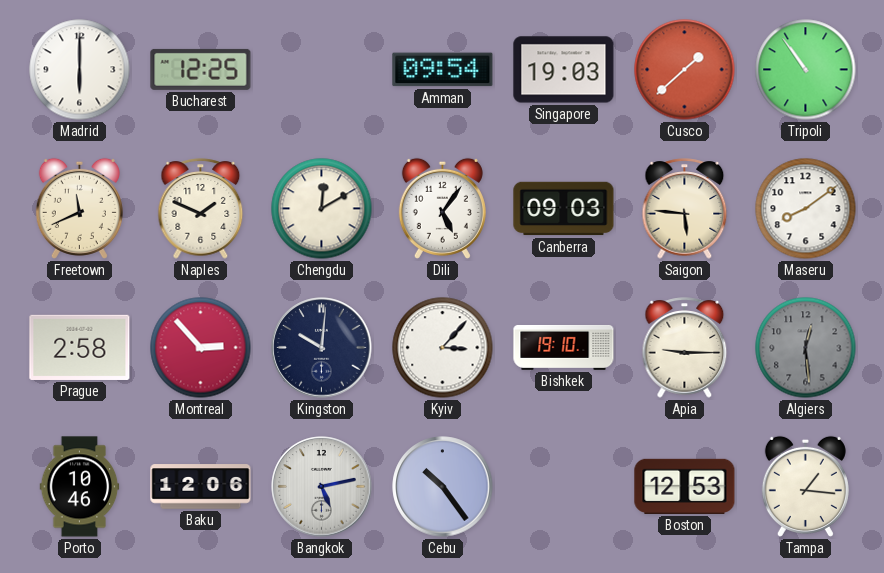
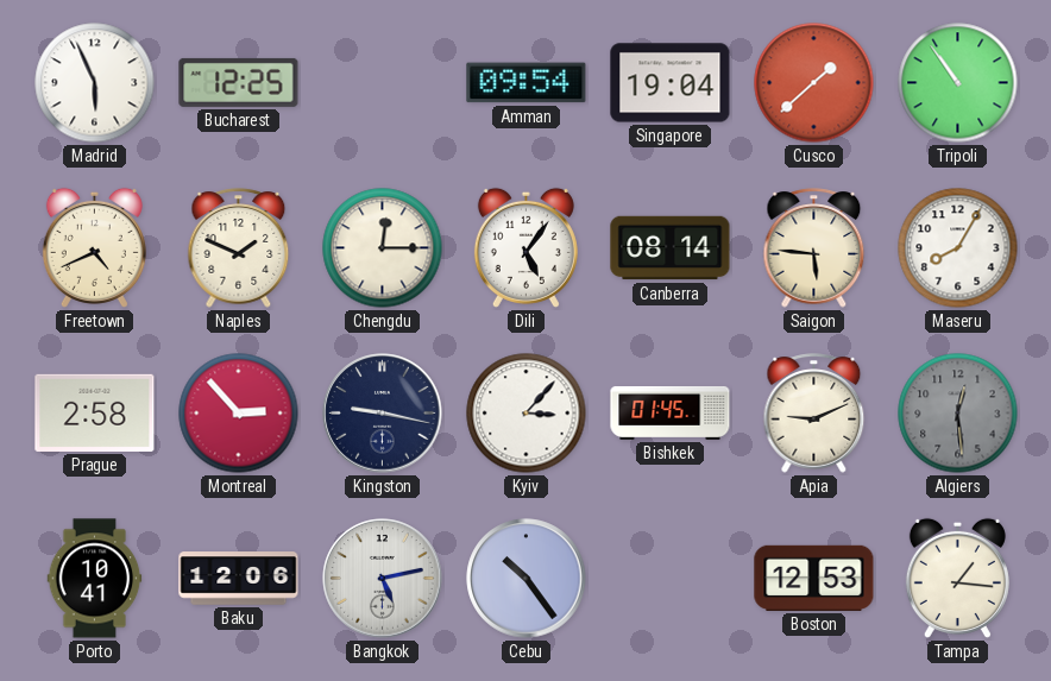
Madrid: 6:00 -> 5:56 (95, 83)
Singapore: 19:03 -> 19:04 (671, 83)
Freetown: 11:41 -> 4:41 (94, 247)
Chengdu: 12:10 -> 12:15 (383, 248)
Canberra: 09:03 -> 08:14 (671, 248)
Maseru: 8:09 -> 8:05 (958, 248)
Kingston: 10:01 -> 9:17 (383, 414)
Bishkek: 19:10 -> 01:45 (671, 412)
Apia: 9:15 -> 9:11 (814, 414)
Porto: 10:46 -> 10:41 (95, 579)
